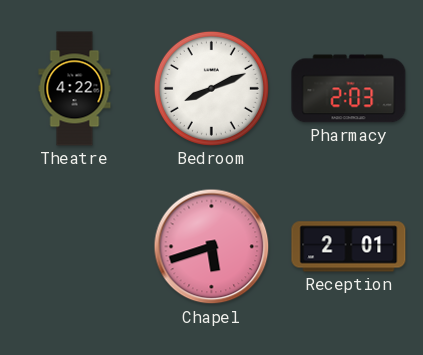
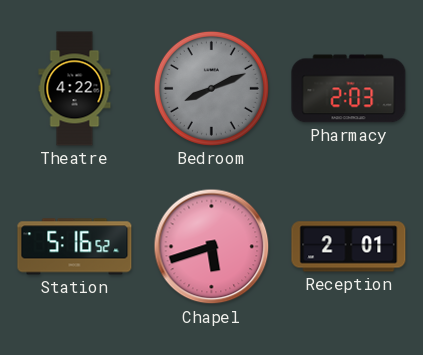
Bedroom dial: white -> grey (211, 88)
Station: none -> 5:16 (75, 247)
